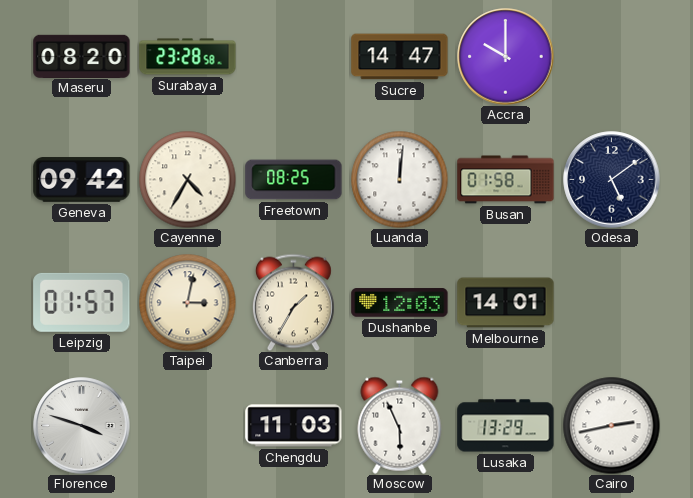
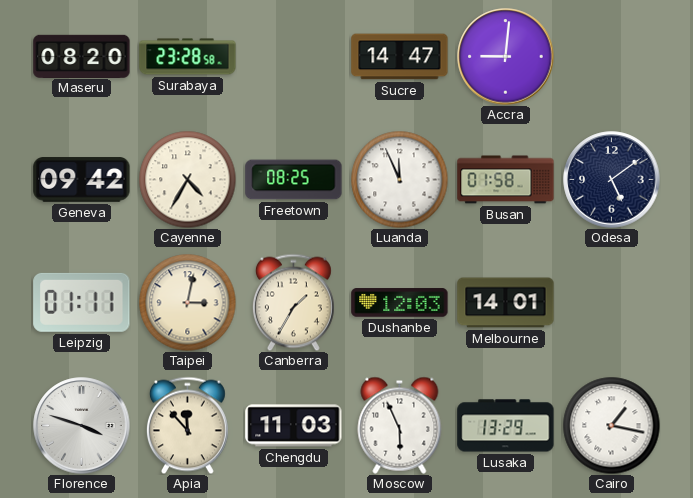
Accra: 10:00 -> 9:01 (506, 57)
Luanda: 12:01 -> 11:56 (399, 179)
Leipzig: 01:57 -> 01:11 (82, 302)
Apia: none -> 11:53 (187, 425)
Cairo: 2:43 -> 1:17 (611, 425)
